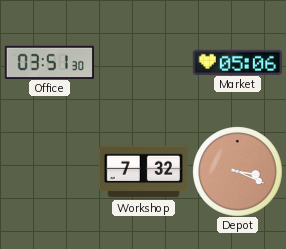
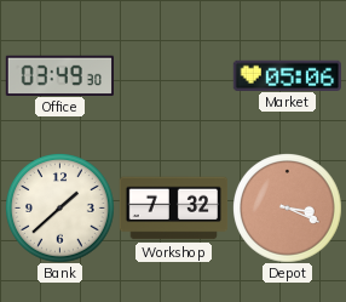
Office: 03:51 -> 03:49 (59, 75)
Bank: none -> 1:38 (60, 209)
